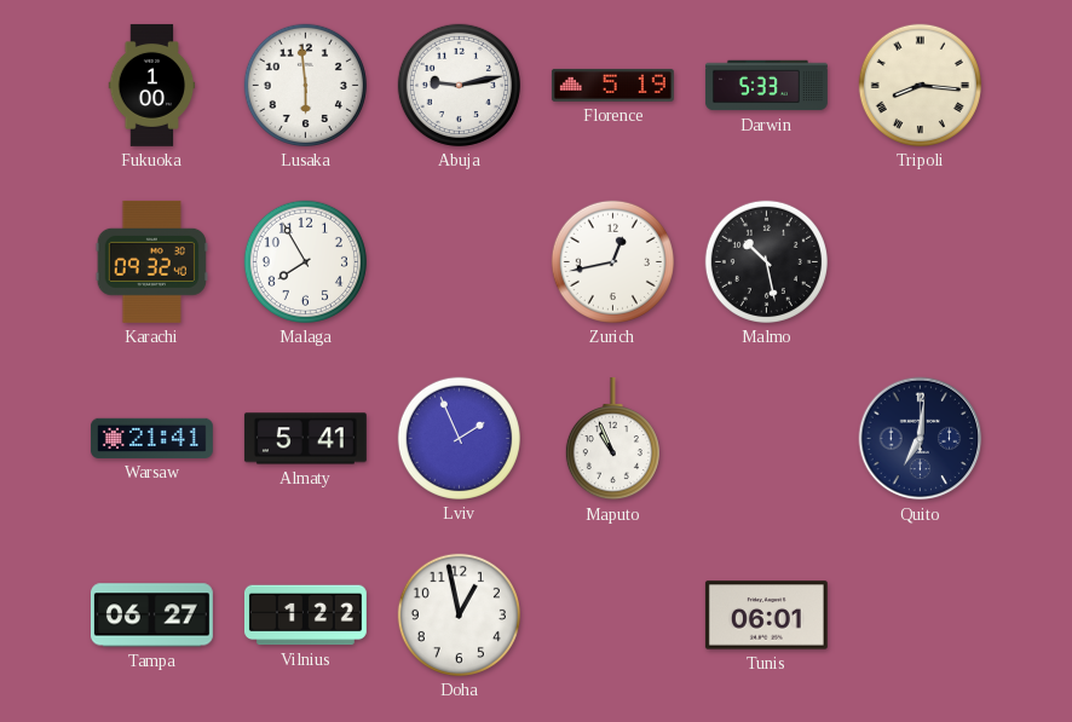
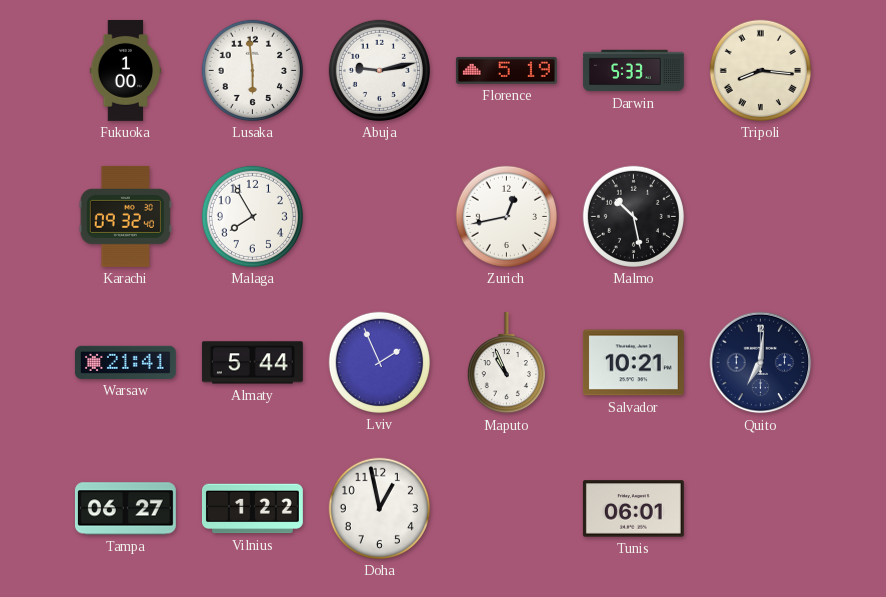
Almaty: 5:41 -> 5:44 (252, 363)
Salvador: none -> 10:21 (633, 363)
